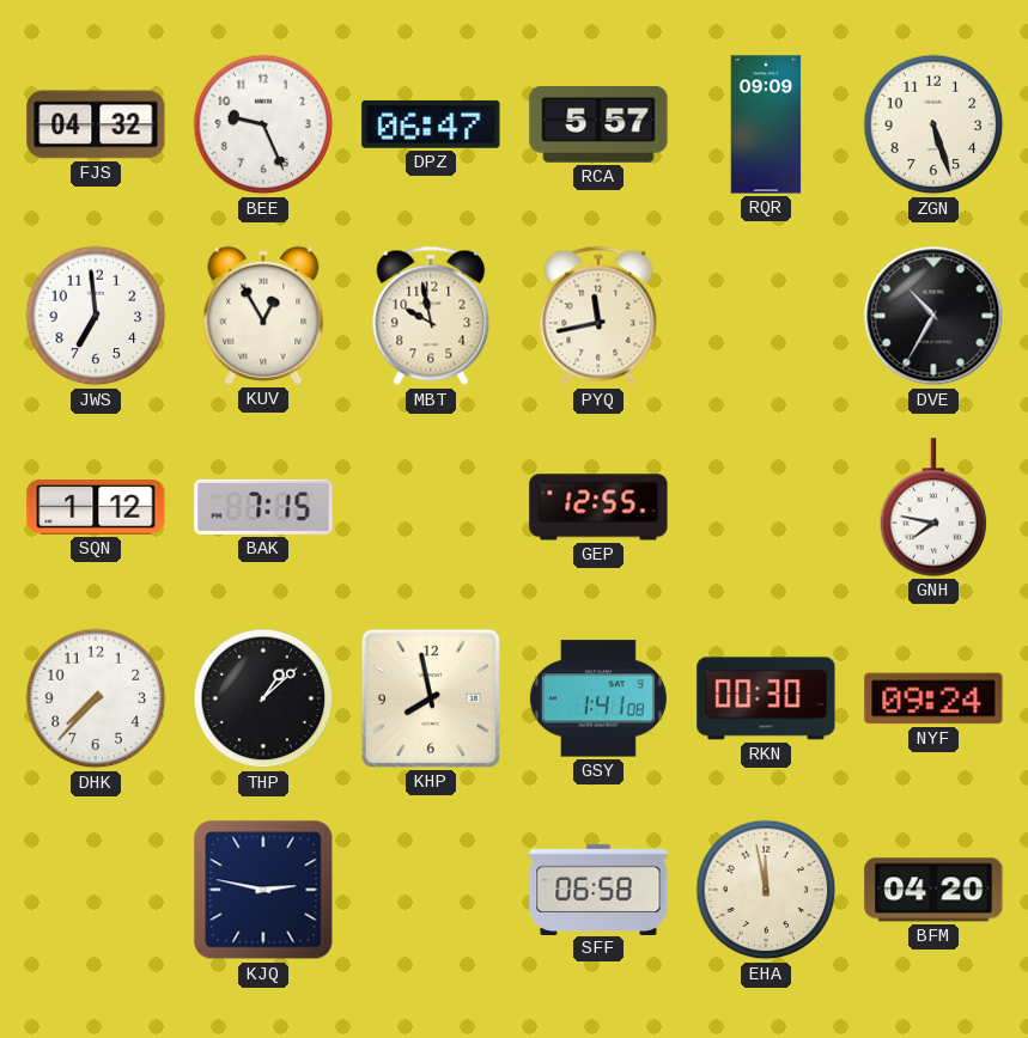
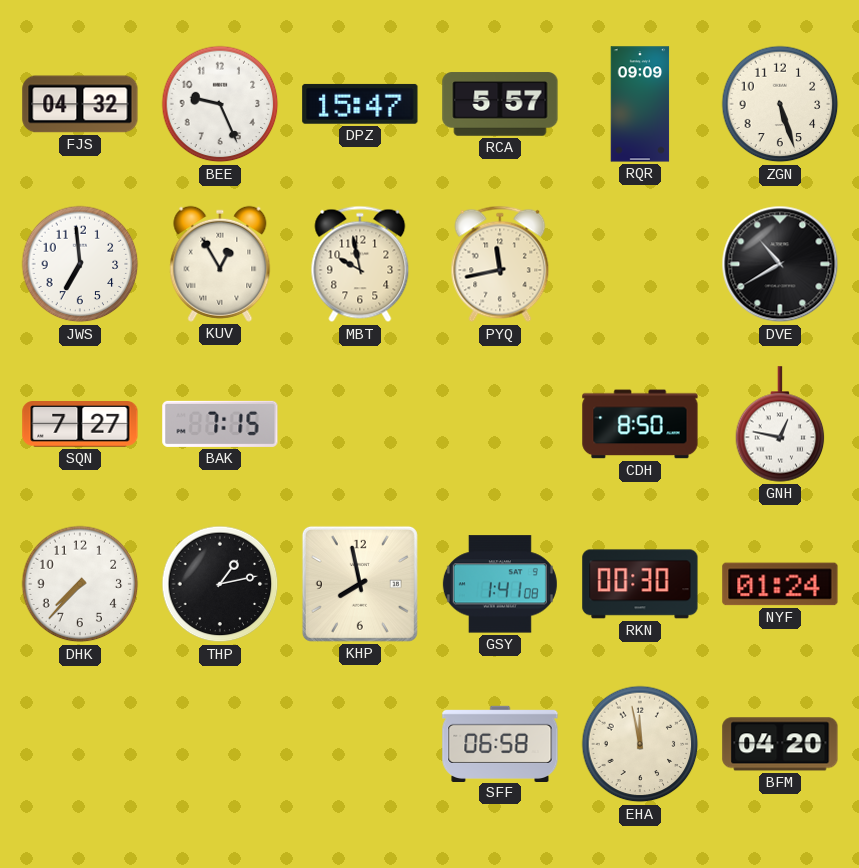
DPZ: 06:47 -> 15:47 (360, 104)
DVE: 10:35 -> 10:40 (780, 264)
SQN: 1:12 -> 7:27 (80, 425)
GEP: 12:55 -> none (598, 507)
CDH: none -> 8:50 (640, 424)
GNH: 7:47 -> 12:47 (780, 424)
THP: 1:08 -> 1:13 (220, 584)
NYF: 09:24 -> 01:24 (780, 584)
KJQ: 2:47 -> none (263, 890)
